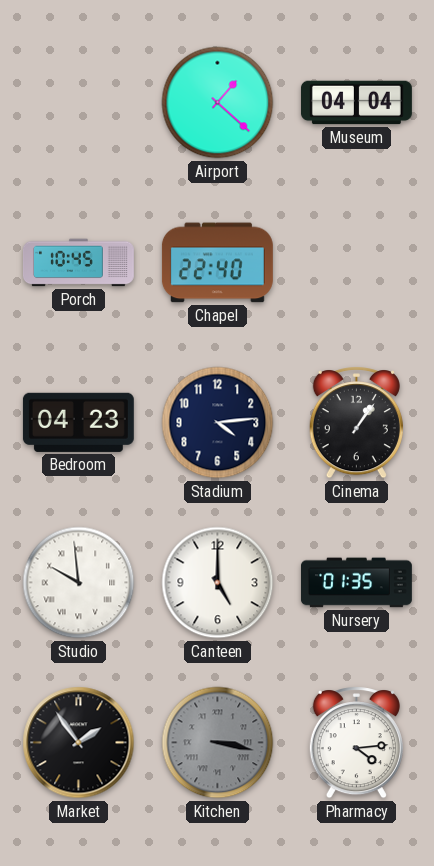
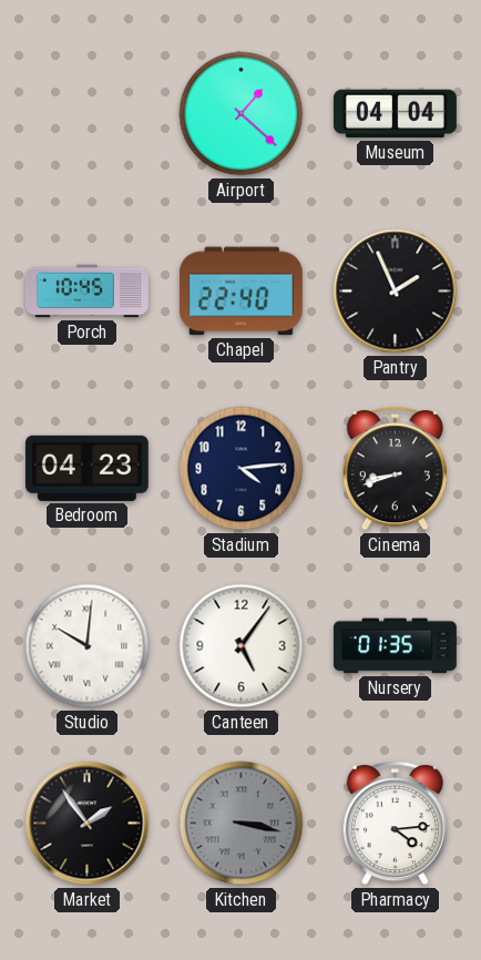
Pantry: none -> 1:56 (396, 292)
Cinema: 1:06 -> 8:42 (395, 469)
Studio: 9:59 -> 10:01 (88, 646)
Canteen: 5:00 -> 5:06 (242, 646)
